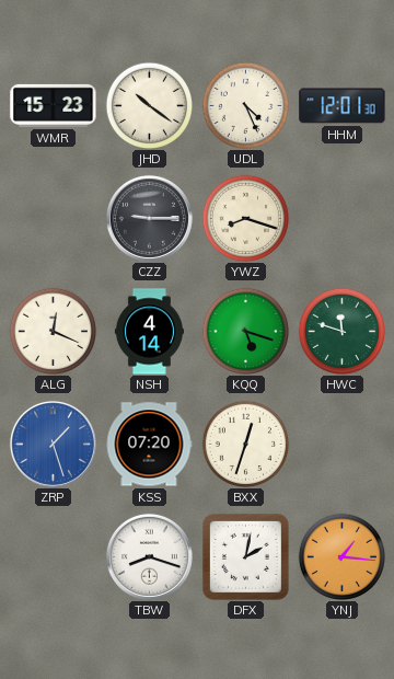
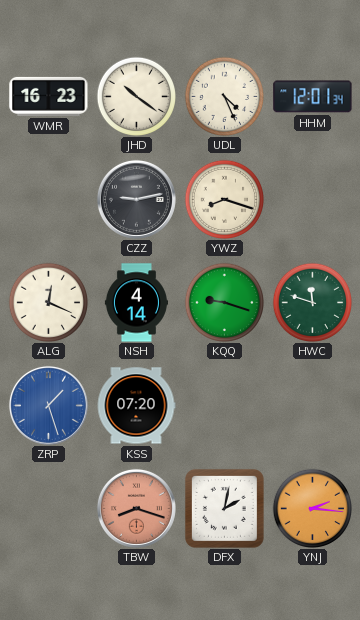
WMR: 15:23 -> 16:23 (49, 96)
HHM: 12:01:30 -> 12:01:34 (313, 97)
CZZ: 9:15 -> 9:13 (136, 199)
KQQ: 5:18 -> 9:18 (224, 302)
BXX: 12:33 -> none (245, 444)
TBW dial: white -> salmon (136, 508)
YNJ: 1:16 -> 2:16 (312, 508)
